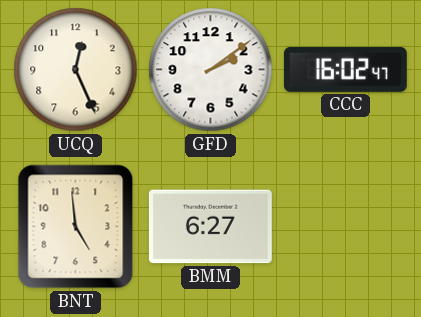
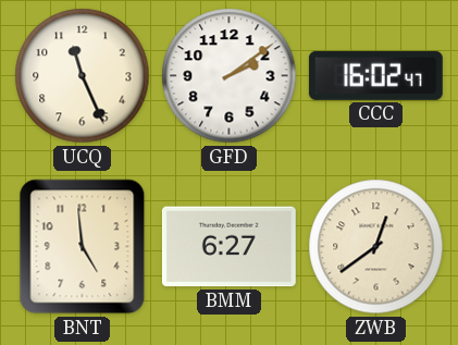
UCQ: 12:26 -> 11:26 (83, 76)
ZWB: none -> 12:39 (376, 247)
